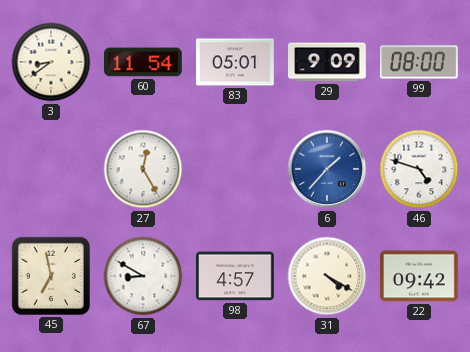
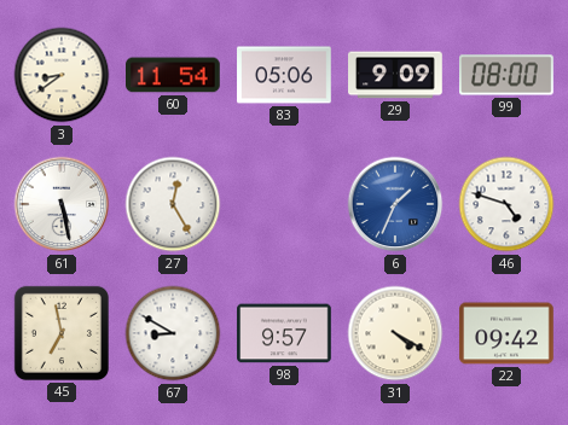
83: 05:01 -> 05:06 (284, 75)
61: none -> 5:28 (62, 204)
6: 1:37 -> 1:34 (395, 204)
98: 4:57 -> 9:57 (284, 333)
